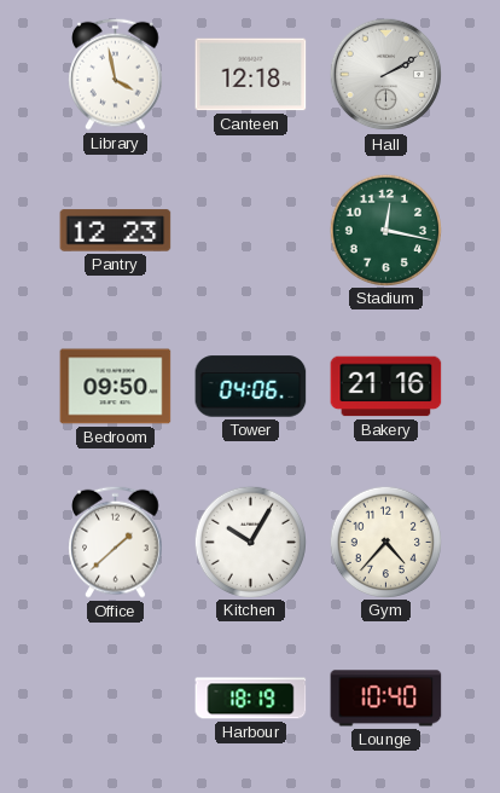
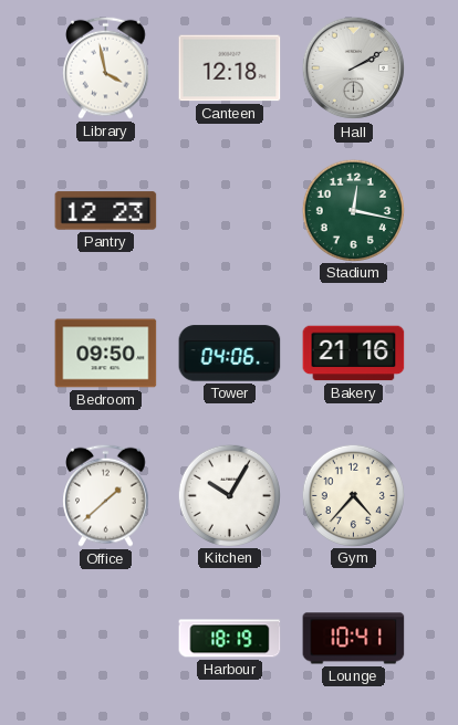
Lounge: 10:40 -> 10:41 (354, 639)
